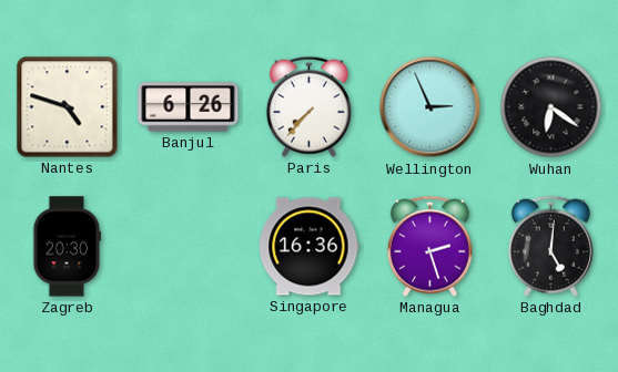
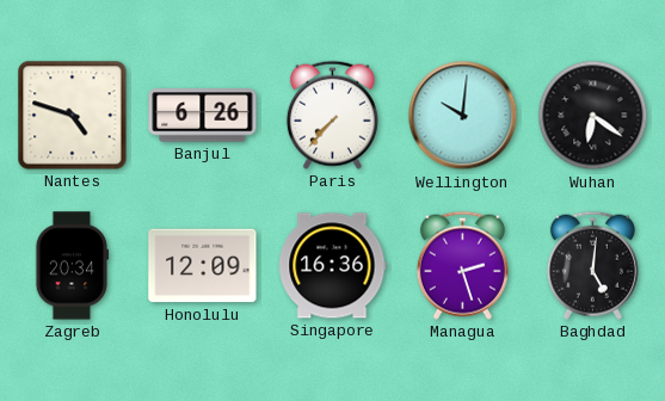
Wellington: 2:56 -> 10:01 (463, 116)
Zagreb: 20:30 -> 20:34 (72, 266)
Honolulu: none -> 12:09 (203, 266)
